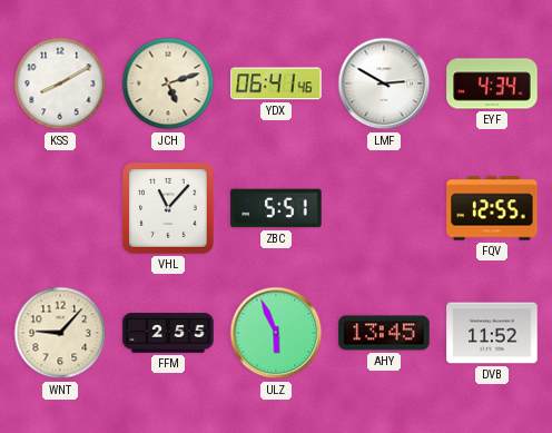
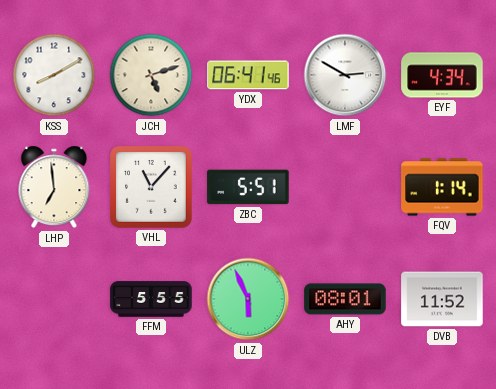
LHP: none -> 6:59 (54, 187)
FQV: 12:55 -> 1:14 (442, 187)
WNT: 9:07 -> none (60, 333)
FFM: 2:55 -> 5:55 (151, 299)
AHY: 13:45 -> 08:01 (345, 299)
